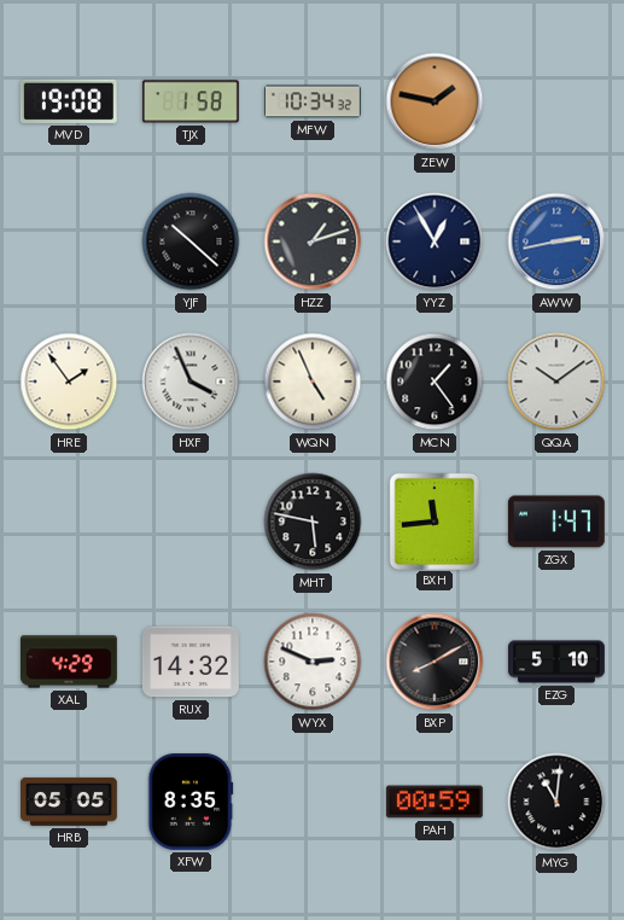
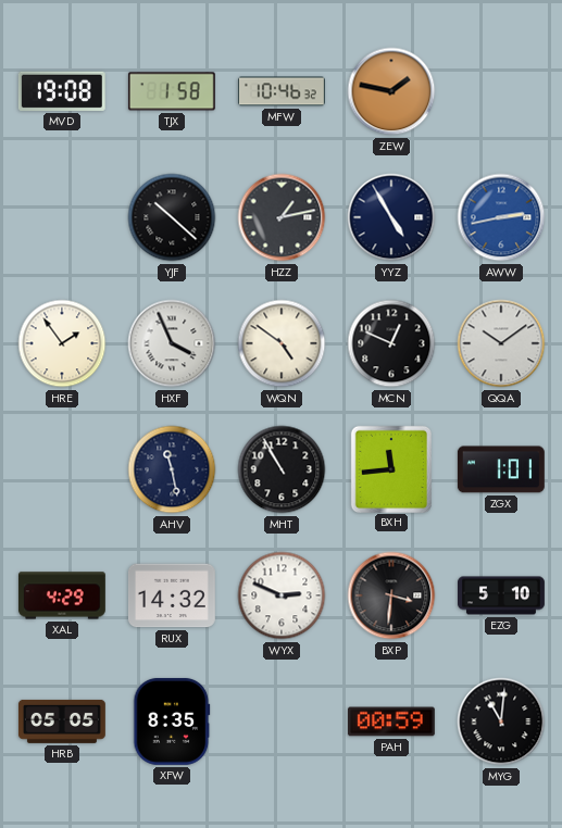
MFW: 10:34 -> 10:46 (282, 91)
HZZ: 1:12 -> 1:13 (282, 217)
YYZ: 12:55 -> 4:55 (391, 217)
WQN: 4:56 -> 4:51 (282, 343)
MCN: 1:24 -> 12:49 (391, 343)
AHV: none -> 11:28 (172, 469)
MHT: 5:47 -> 10:55 (282, 469)
ZGX: 1:47 -> 1:01 (501, 469)
BXP: 8:10 -> 3:31 (391, 595)
